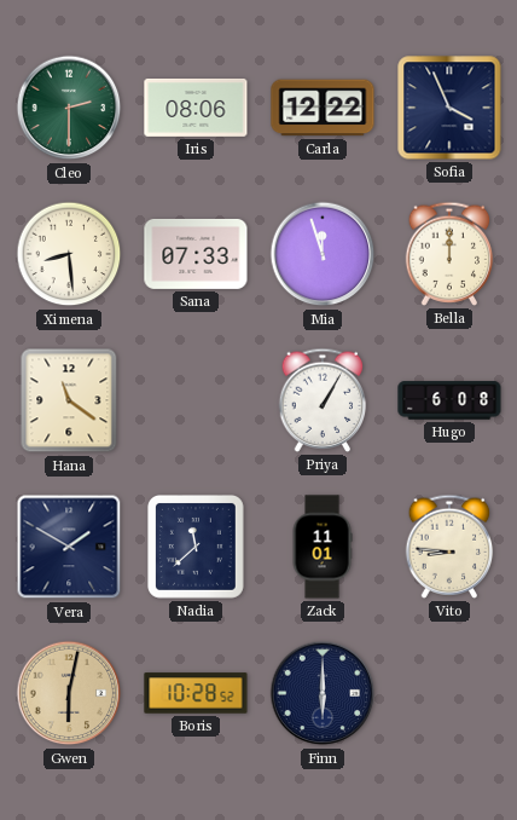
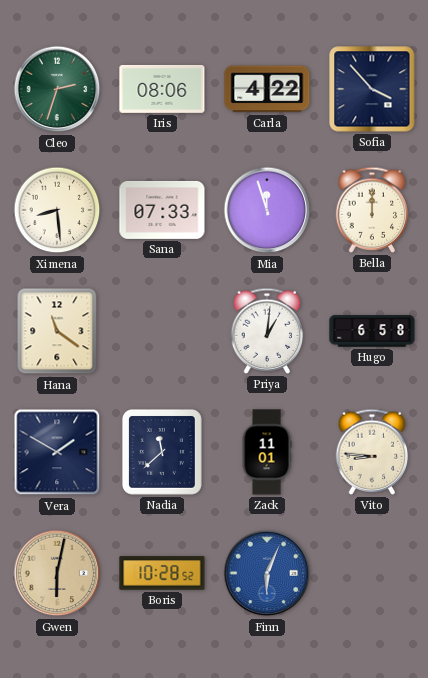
Cleo: 2:30 -> 2:33 (57, 89)
Carla: 12:22 -> 4:22 (267, 89)
Sofia: 3:56 -> 3:53 (372, 89)
Priya: 1:05 -> 1:01 (267, 331)
Hugo: 6:08 -> 6:58 (372, 331)
Finn: 6:00 -> 6:04 (267, 573)
Finn dial: navy -> blue (267, 573)
